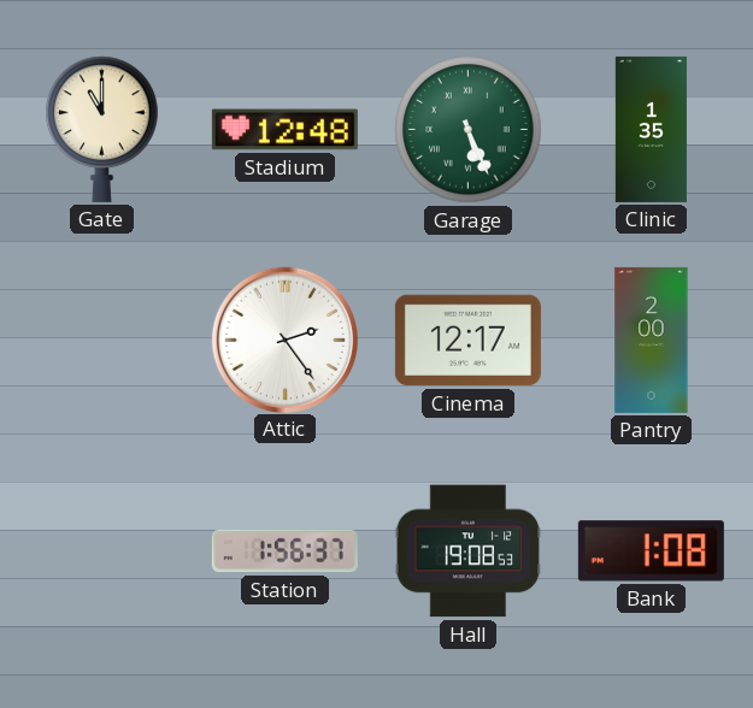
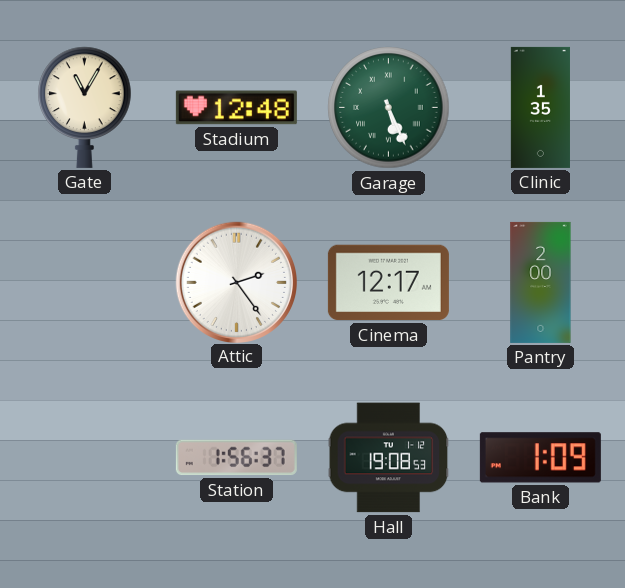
Gate: 11:00 -> 11:05 (85, 107)
Bank: 1:08 -> 1:09 (540, 458)
